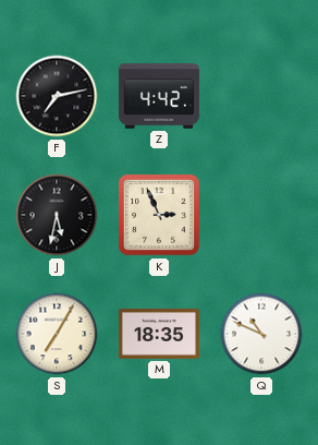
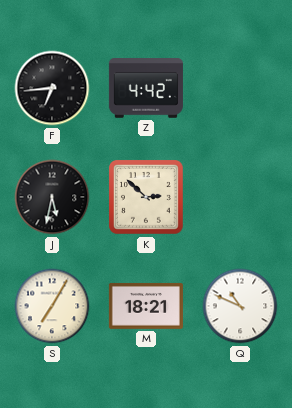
F: 7:13 -> 6:44 (52, 88)
K: 2:56 -> 2:52 (147, 198)
M: 18:35 -> 18:21 (146, 306)
